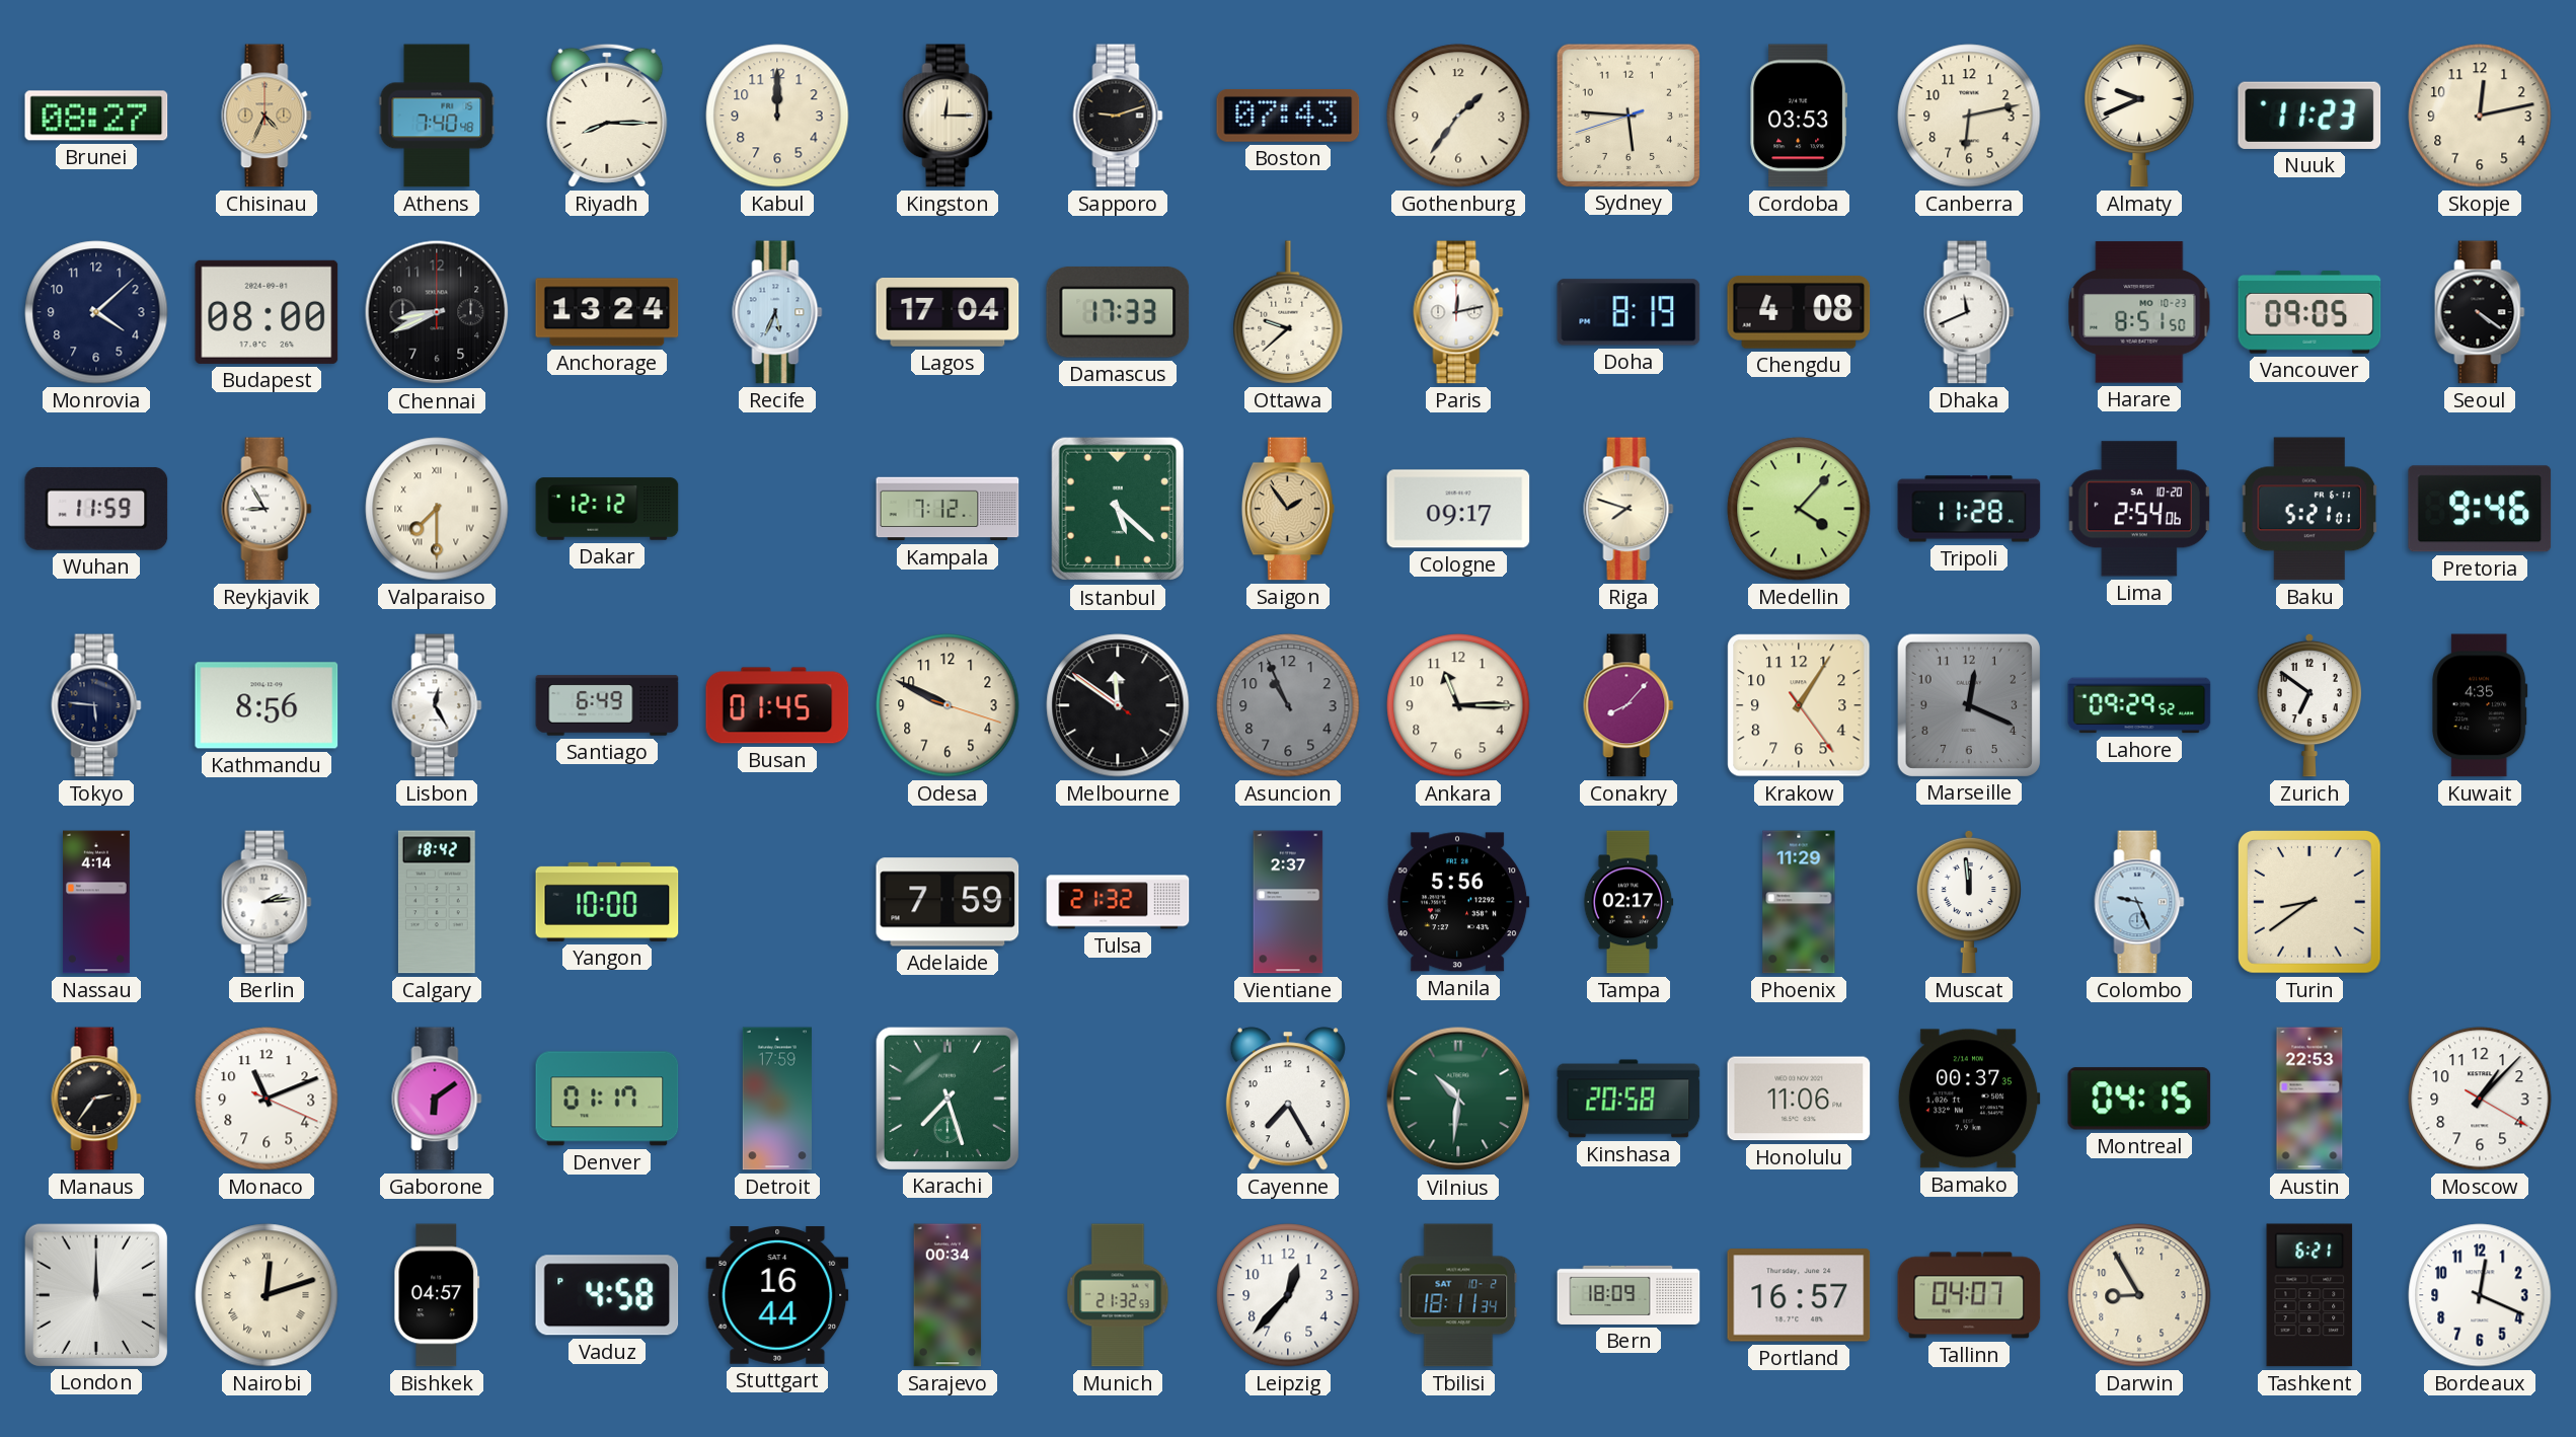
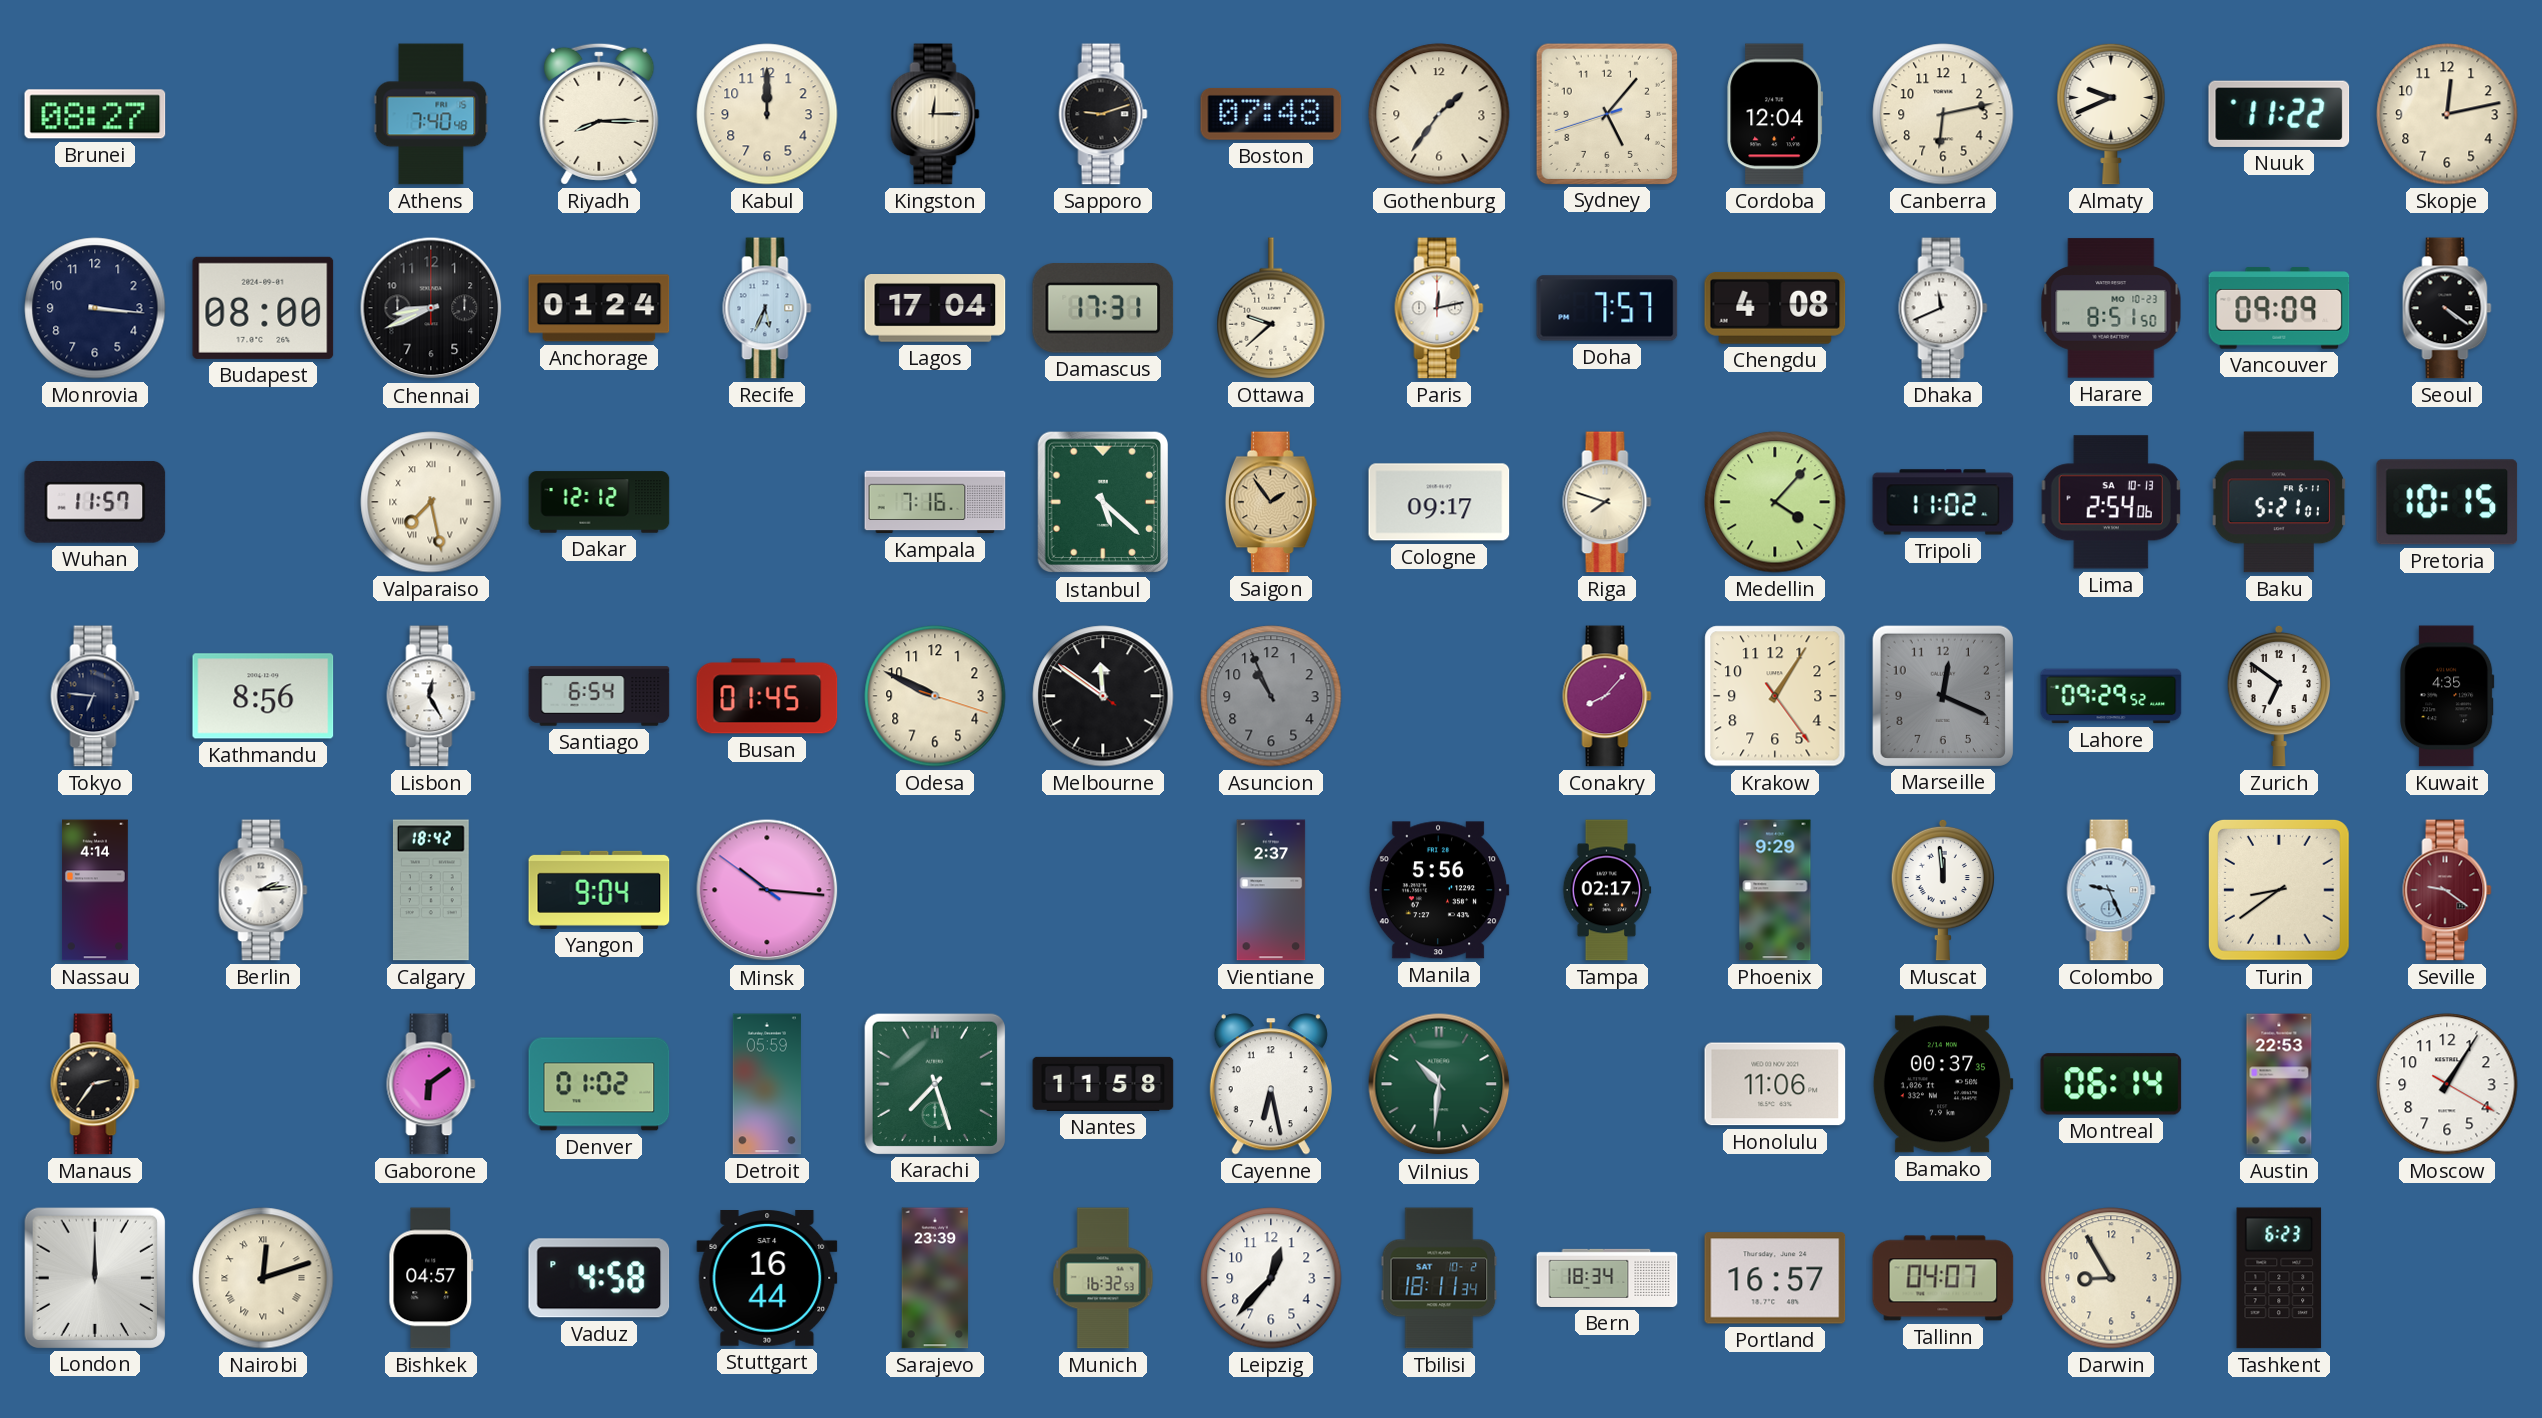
Chisinau: 4:34 -> none (267, 116)
Boston: 07:43 -> 07:48 (1271, 114)
Sydney: 5:45 -> 5:06 (1606, 113)
Cordoba: 03:53 -> 12:04 (1775, 114)
Nuuk: 11:23 -> 11:22 (2279, 114)
Monrovia: 4:08 -> 3:16 (95, 308)
Anchorage: 13:24 -> 01:24 (599, 308)
Damascus: 17:33 -> 17:31 (1103, 309)
Doha: 8:19 -> 7:57 (1607, 308)
Vancouver: 09:05 -> 09:09 (2279, 308)
Wuhan: 11:59 -> 11:57 (95, 503)
Reykjavik: 8:55 -> none (267, 509)
Valparaiso: 7:30 -> 7:28 (431, 502)
Kampala: 7:12 -> 7:16 (935, 502)
Tripoli: 11:28 -> 11:02 (1943, 502)
Lima date: SA 10-20 -> SA 10-13 (2111, 502)
Pretoria: 9:46 -> 10:15 (2447, 502)
Tokyo: 5:46 -> 6:46 (95, 696)
Santiago: 6:49 -> 6:54 (599, 696)
Ankara: 11:15 -> none (1458, 705)
Yangon: 10:00 -> 9:04 (599, 890)
Minsk: none -> 10:15 (767, 890)
Adelaide: 7:59 -> none (948, 902)
Tulsa: 21:32 -> none (1118, 902)
Phoenix: 11:29 -> 9:29 (1775, 890)
Seville: none -> 9:21 (2447, 890)
Monaco: 11:11 -> none (267, 1099)
Denver: 01:17 -> 01:02 (599, 1084)
Detroit: 17:59 -> 05:59 (767, 1084)
Nantes: none -> 11:58 (1103, 1084)
Cayenne: 7:25 -> 6:28 (1271, 1084)
Kinshasa: 20:58 -> none (1628, 1099)
Montreal: 04:15 -> 06:14 (2111, 1084)
Moscow: 1:07 -> 1:05 (2447, 1084)
Sarajevo: 00:34 -> 23:39 (935, 1278)
Munich: 21:32 -> 16:32 (1103, 1278)
Bern: 18:09 -> 18:34 (1607, 1278)
Tashkent: 6:21 -> 6:23 (2279, 1278)
Bordeaux: 12:19 -> none (2480, 1295)
